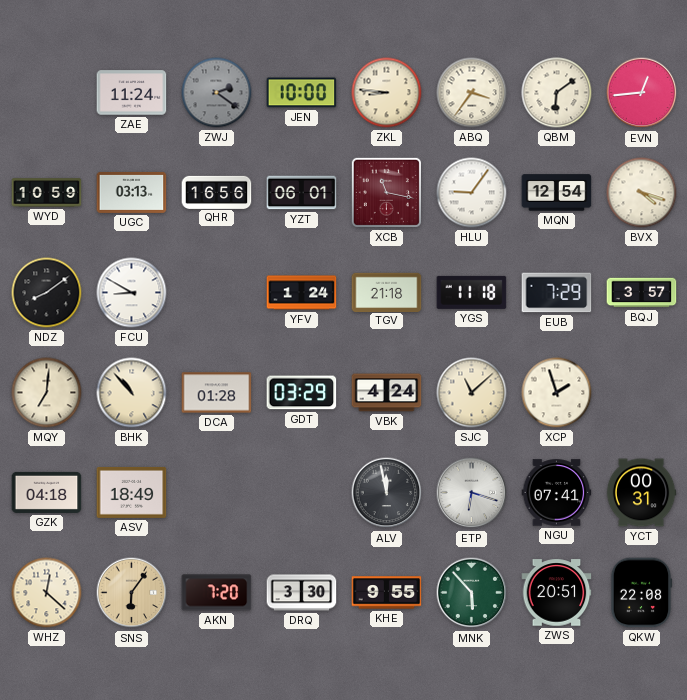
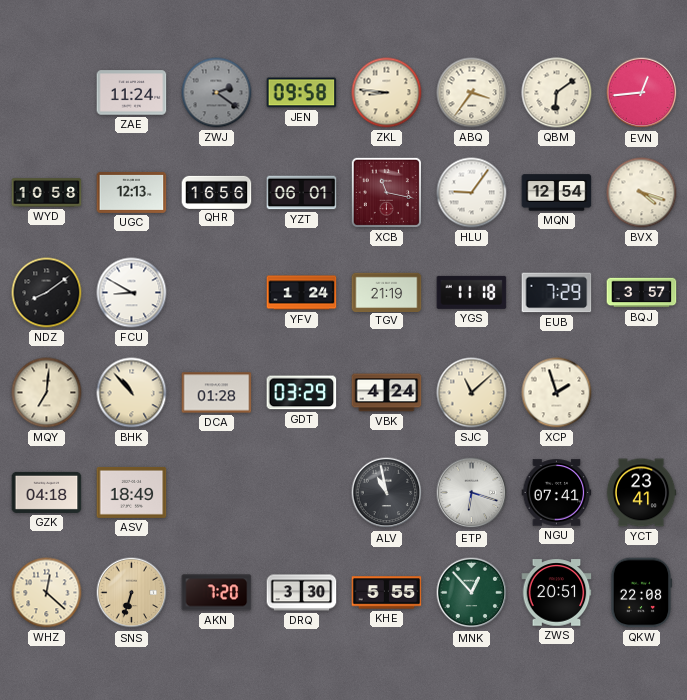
JEN: 10:00 -> 09:58 (302, 93)
WYD: 10:59 -> 10:58 (47, 193)
UGC: 03:13 -> 12:13 (132, 192)
TGV: 21:18 -> 21:19 (387, 292)
ALV: 11:58 -> 10:58 (387, 493)
YCT: 00:31 -> 23:41 (641, 493)
SNS: 6:06 -> 6:33 (132, 593)
KHE: 9:55 -> 5:55 (387, 593)
MNK: 5:53 -> 12:53 (472, 593)
